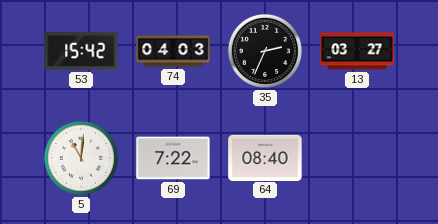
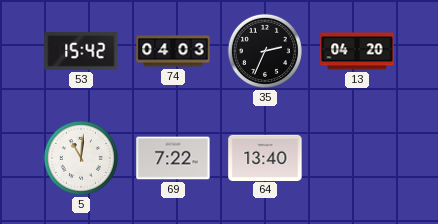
13: 03:27 -> 04:20 (357, 51)
64: 08:40 -> 13:40 (265, 157)
